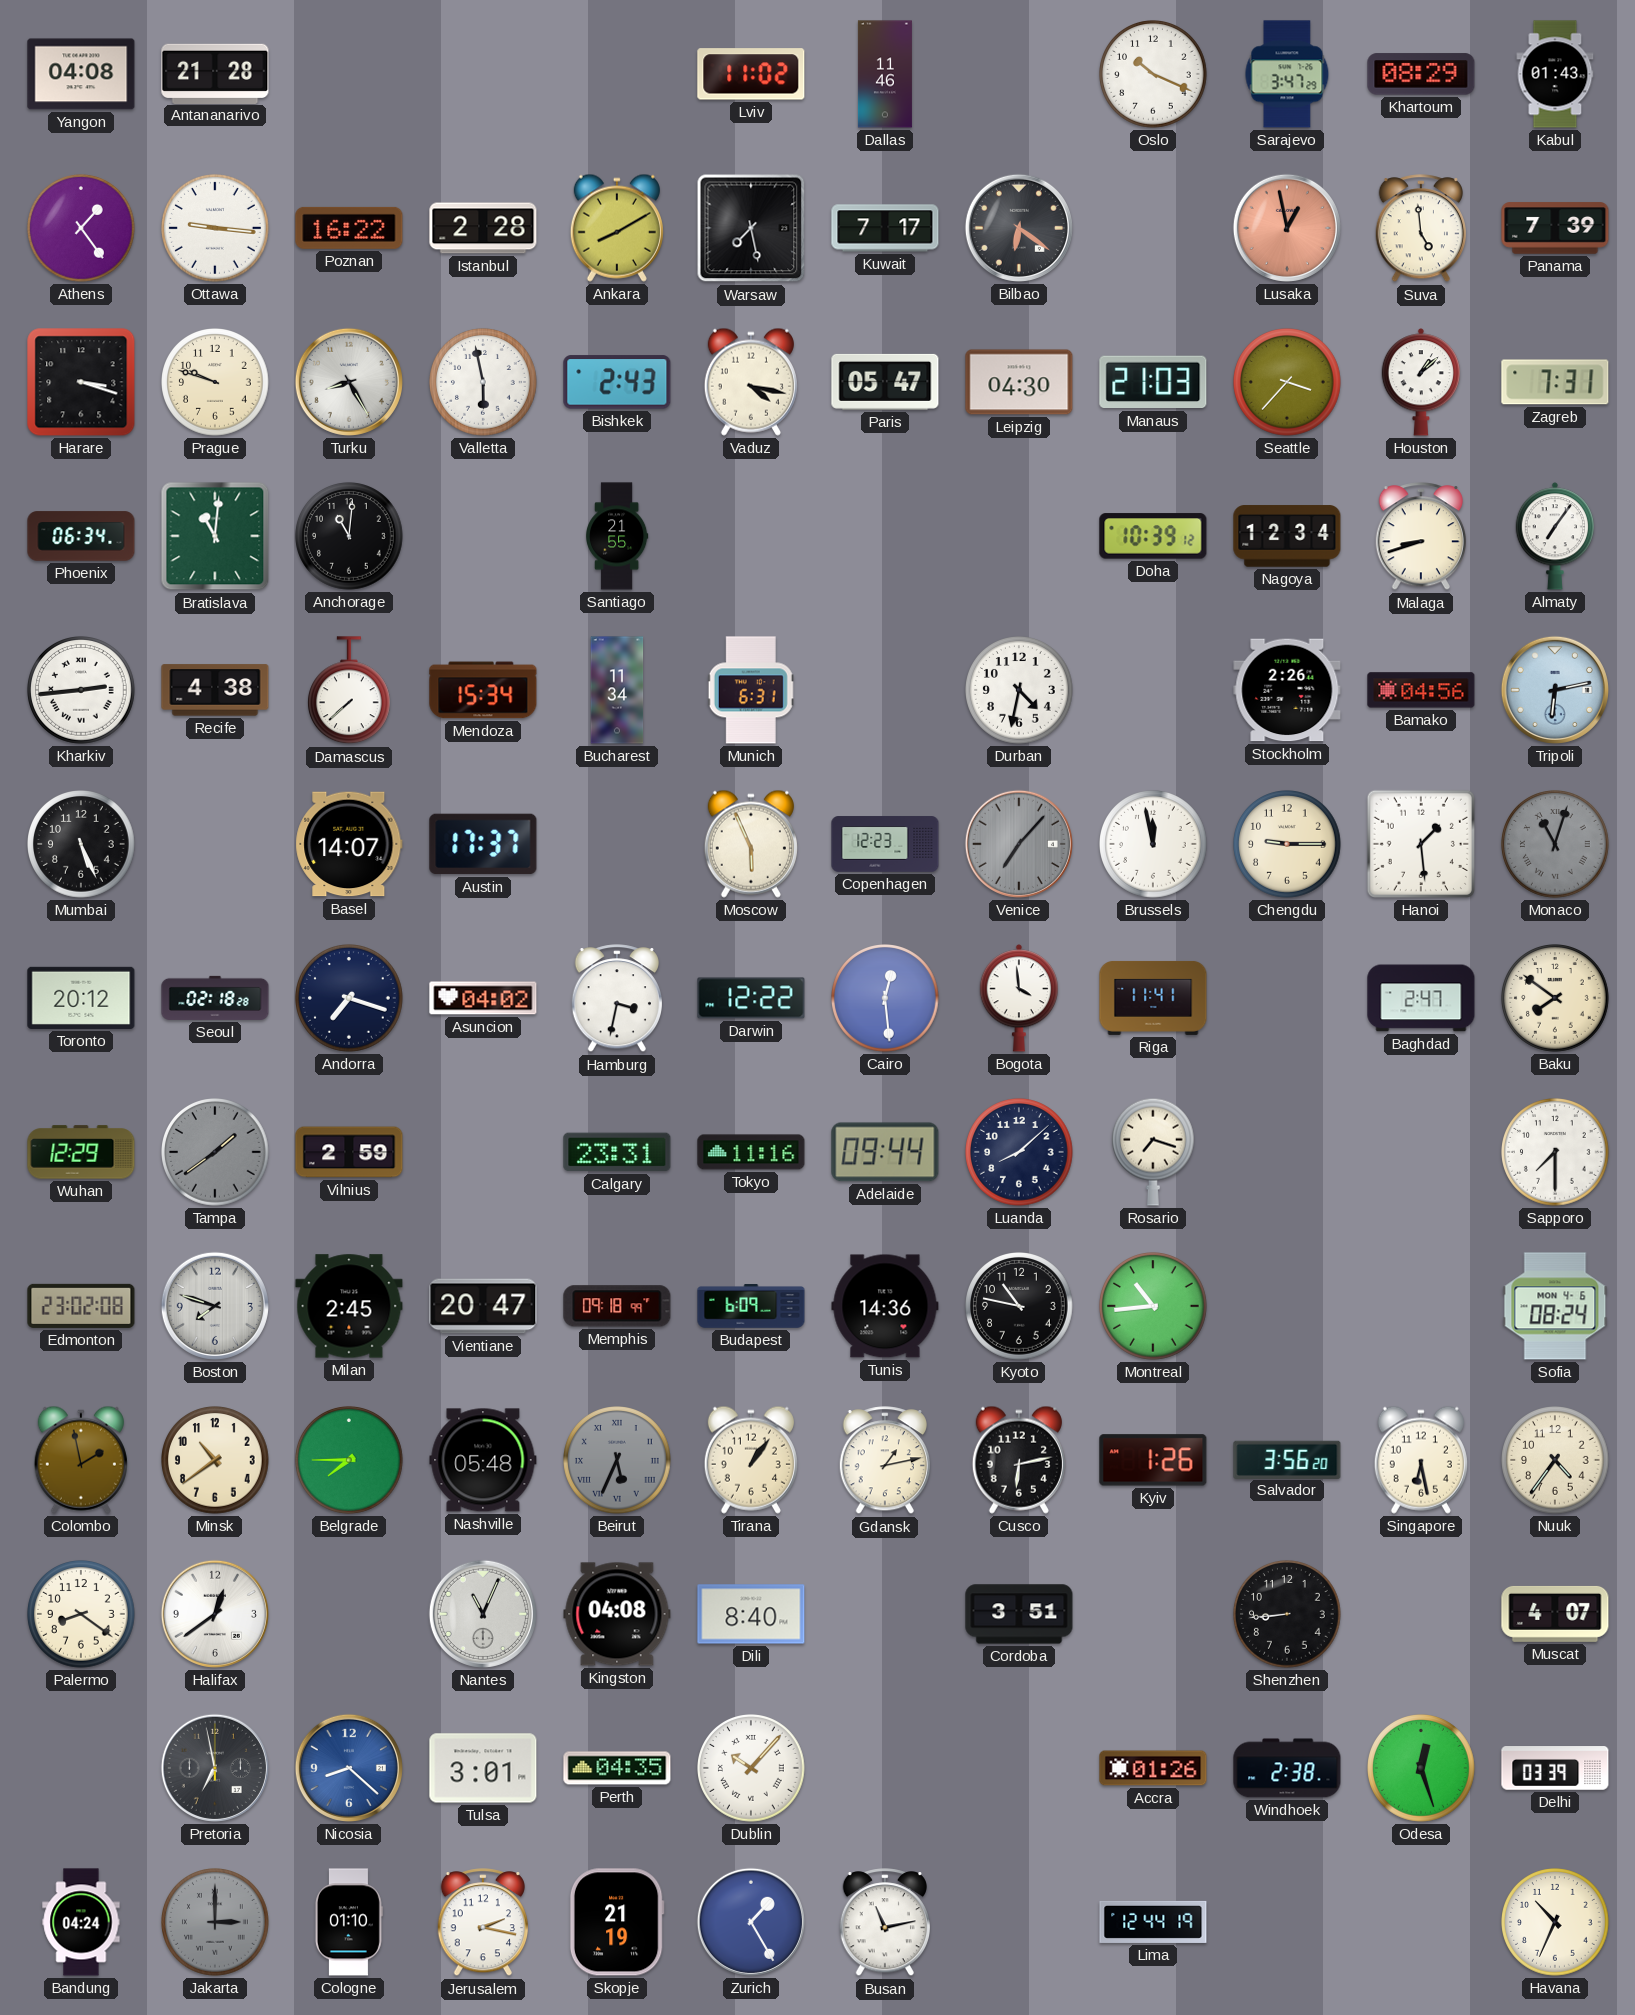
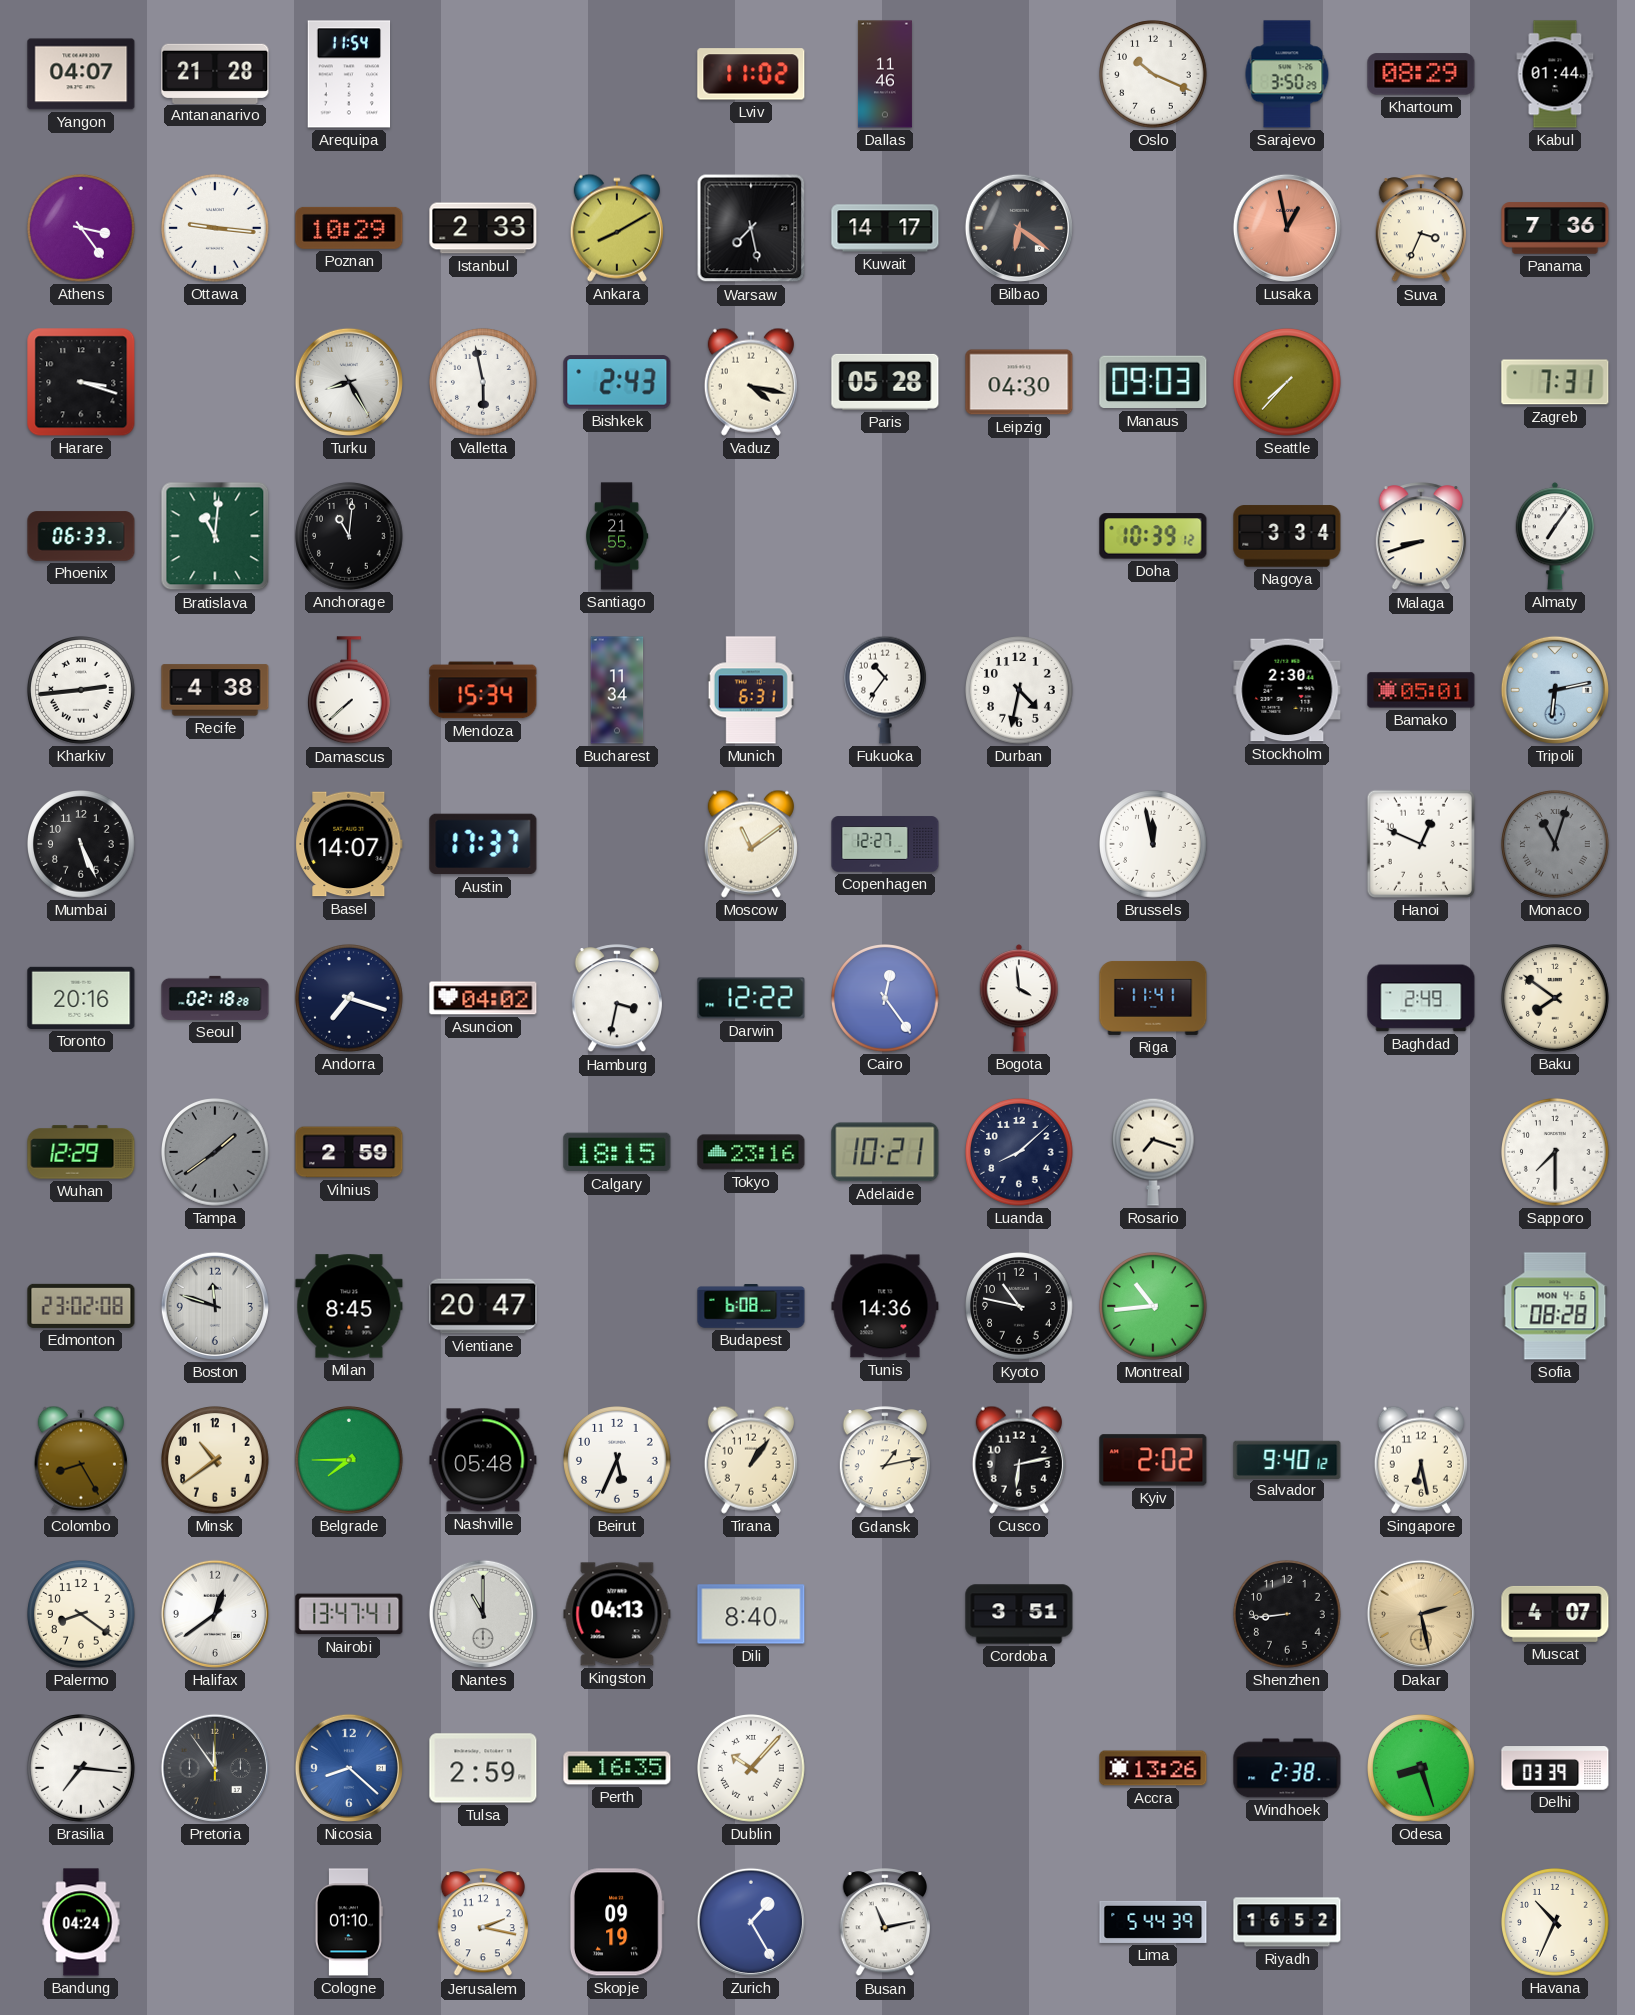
Yangon: 04:08 -> 04:07 (81, 74)
Arequipa: none -> 11:54 (349, 74)
Sarajevo: 3:47 -> 3:50 (1287, 74)
Kabul: 01:43 -> 01:44 (1555, 74)
Athens: 1:24 -> 3:24 (82, 229)
Poznan: 16:22 -> 10:29 (349, 228)
Istanbul: 2:28 -> 2:33 (483, 228)
Kuwait: 7:17 -> 14:17 (885, 228)
Suva: 4:59 -> 3:34 (1420, 229)
Panama: 7:39 -> 7:36 (1555, 228)
Prague: 9:48 -> none (216, 383)
Paris: 05:47 -> 05:28 (885, 382)
Manaus: 21:03 -> 09:03 (1153, 382)
Seattle: 3:37 -> 7:37 (1288, 383)
Houston: 1:08 -> none (1421, 382)
Phoenix: 06:34 -> 06:33 (81, 536)
Nagoya: 12:34 -> 3:34 (1287, 536)
Fukuoka: none -> 10:36 (886, 690)
Stockholm: 2:26 -> 2:30 (1287, 690)
Bamako: 04:56 -> 05:01 (1421, 690)
Moscow: 5:56 -> 11:09 (751, 844)
Copenhagen: 12:23 -> 12:27 (885, 844)
Venice: 7:07 -> none (1019, 844)
Chengdu: 9:15 -> none (1288, 845)
Hanoi: 1:29 -> 12:49 (1421, 844)
Toronto: 20:12 -> 20:16 (81, 998)
Cairo: 12:29 -> 12:24 (886, 999)
Baghdad: 2:47 -> 2:49 (1421, 998)
Calgary: 23:31 -> 18:15 (617, 1152)
Tokyo: 11:16 -> 23:16 (751, 1152)
Adelaide: 09:44 -> 10:21 (885, 1152)
Boston: 7:48 -> 11:48 (215, 1306)
Milan: 2:45 -> 8:45 (349, 1306)
Memphis: 09:18 -> none (617, 1306)
Budapest: 6:09 -> 6:08 (751, 1306)
Sofia: 08:24 -> 08:28 (1555, 1306)
Colombo: 1:58 -> 8:25 (81, 1460)
Beirut dial: grey -> white (618, 1461)
Beirut numerals: Roman -> Arabic (618, 1461)
Kyiv: 1:26 -> 2:02 (1153, 1460)
Salvador: 3:56 -> 9:40 (1287, 1459)
Nuuk: 4:36 -> none (1556, 1461)
Nairobi: none -> 13:47 (349, 1614)
Nantes: 11:04 -> 11:00 (483, 1614)
Kingston: 04:08 -> 04:13 (617, 1614)
Dakar: none -> 2:28 (1421, 1614)
Brasilia: none -> 7:16 (82, 1769)
Pretoria: 6:58 -> 11:54 (215, 1768)
Tulsa: 3:01 -> 2:59 (483, 1768)
Perth: 04:35 -> 16:35 (617, 1768)
Accra: 01:26 -> 13:26 (1153, 1768)
Odesa: 12:27 -> 8:27 (1422, 1769)
Jakarta: 3:00 -> none (216, 1923)
Skopje: 21:19 -> 09:19 (617, 1922)
Lima: 12:44 -> 5:44 (1153, 1922)
Riyadh: none -> 16:52 (1287, 1922)
